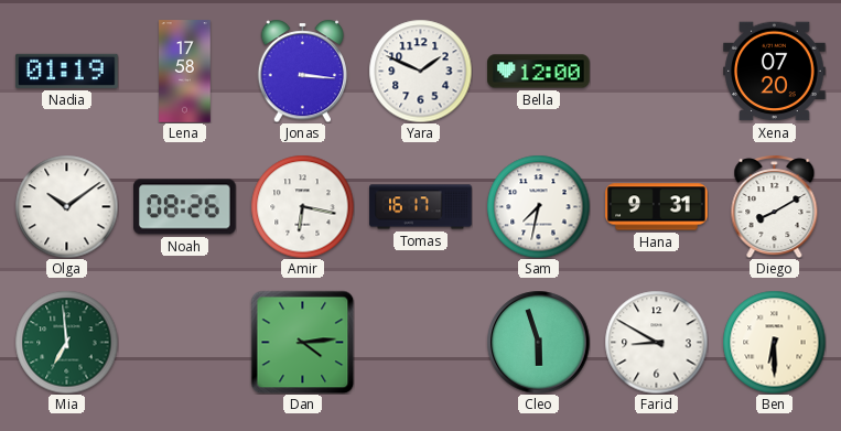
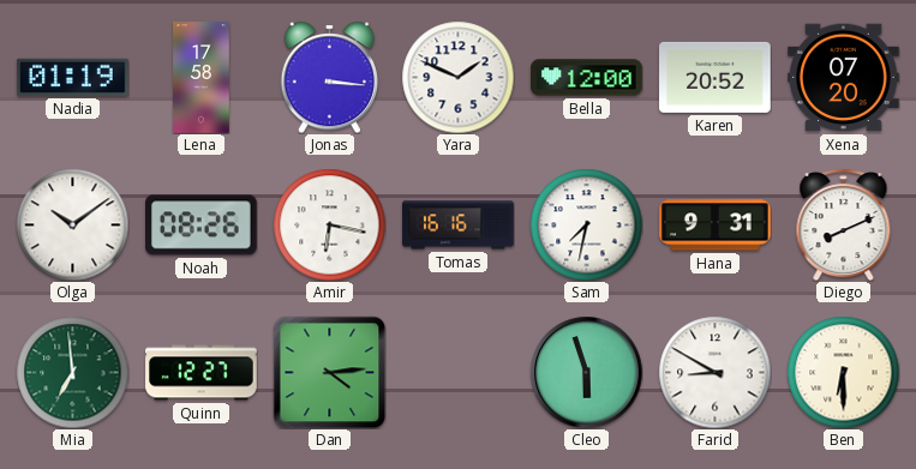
Karen: none -> 20:52 (716, 77)
Tomas: 16:17 -> 16:16 (459, 226)
Diego: 8:10 -> 8:11 (844, 224)
Quinn: none -> 12:27 (202, 373)
